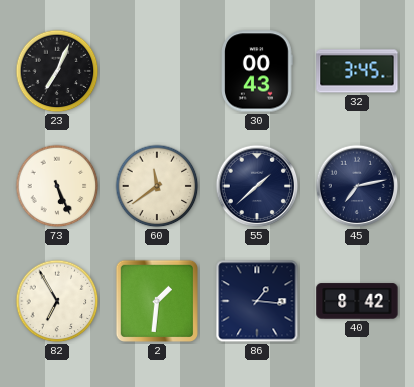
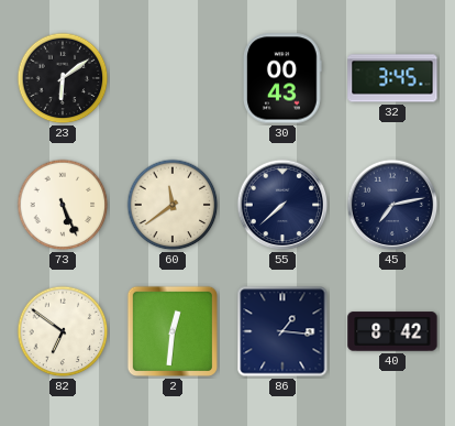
23: 7:04 -> 6:09 (63, 78)
55: 1:38 -> 7:38 (282, 205)
82: 6:55 -> 6:51 (63, 331)
2: 1:31 -> 12:31 (173, 331)
